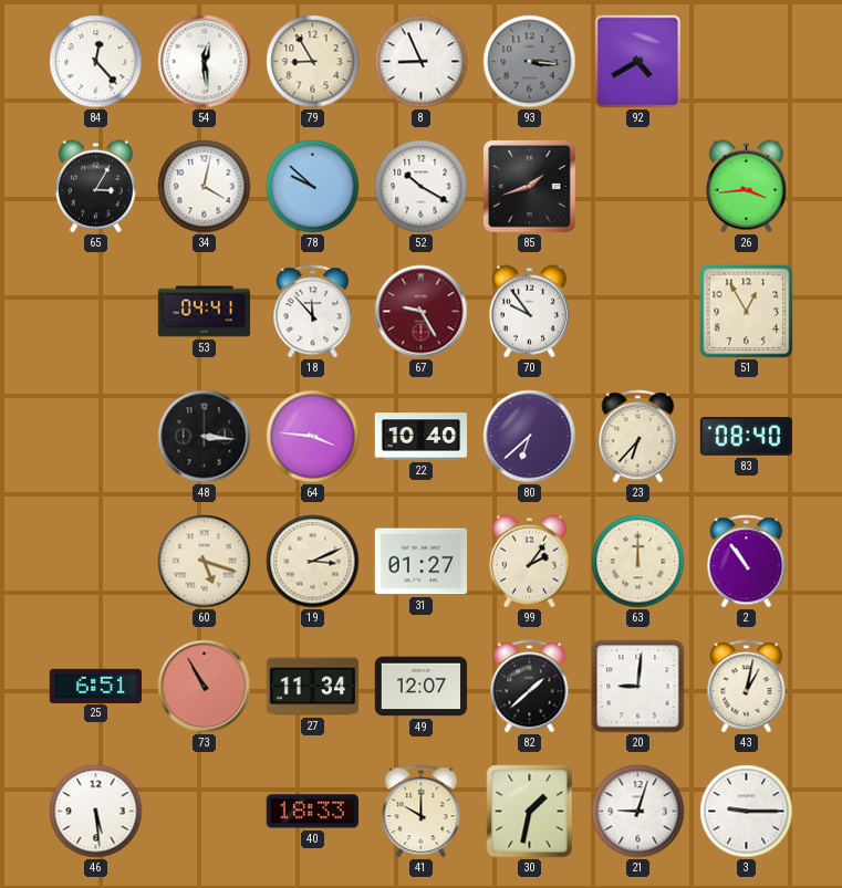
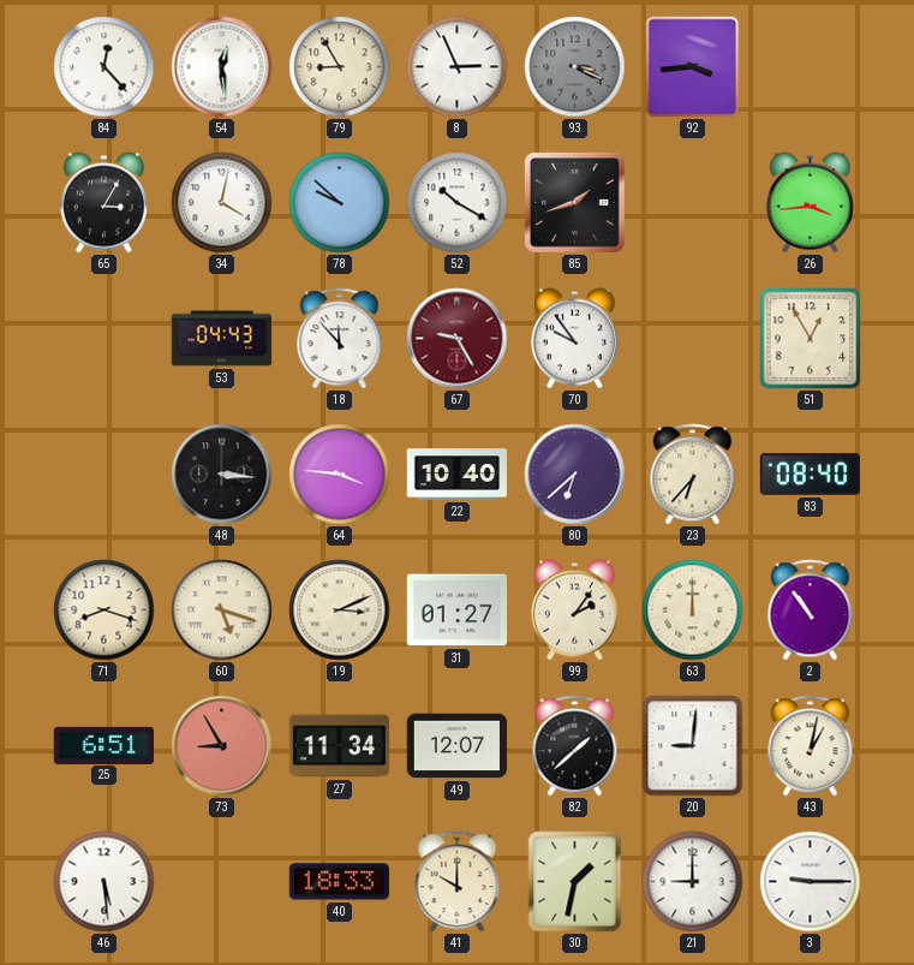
8: 8:56 -> 2:56 (458, 67)
93: 3:16 -> 3:19 (575, 67)
92: 4:40 -> 3:44 (693, 67)
53: 04:41 -> 04:43 (222, 339)
71: none -> 8:18 (104, 610)
73: 10:55 -> 8:55 (222, 746)
21: 9:03 -> 9:00 (693, 882)
